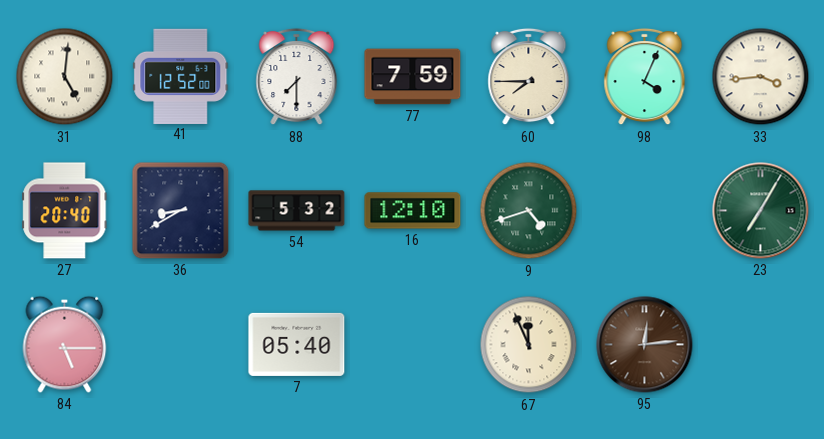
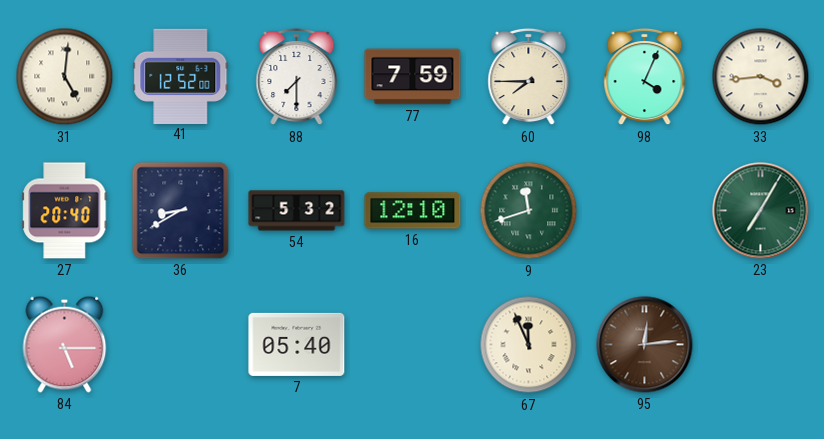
9: 4:42 -> 11:42 (529, 211)
